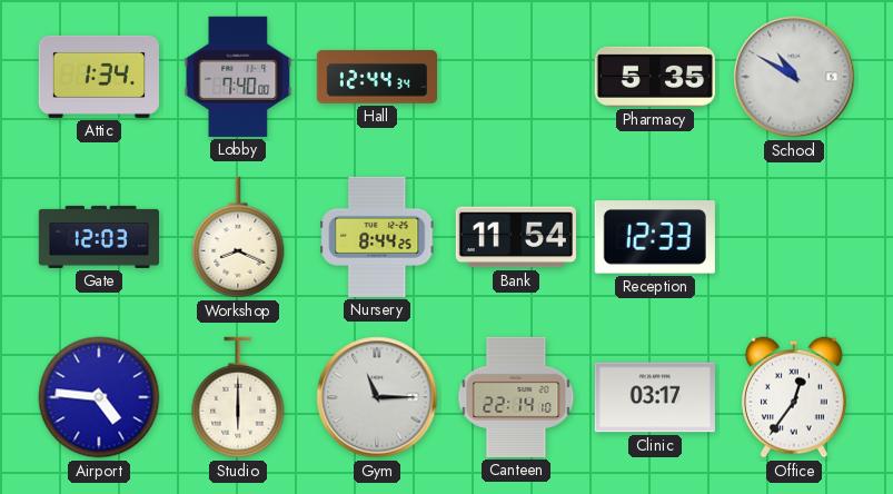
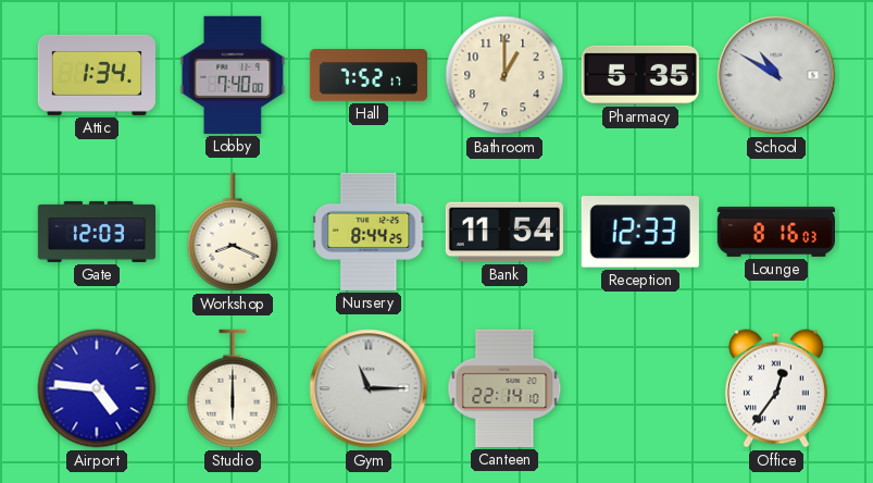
Hall: 12:44 -> 7:52 (367, 75)
Bathroom: none -> 1:00 (504, 75)
Lounge: none -> 8:16 (775, 232)
Clinic: 03:17 -> none (655, 397)
